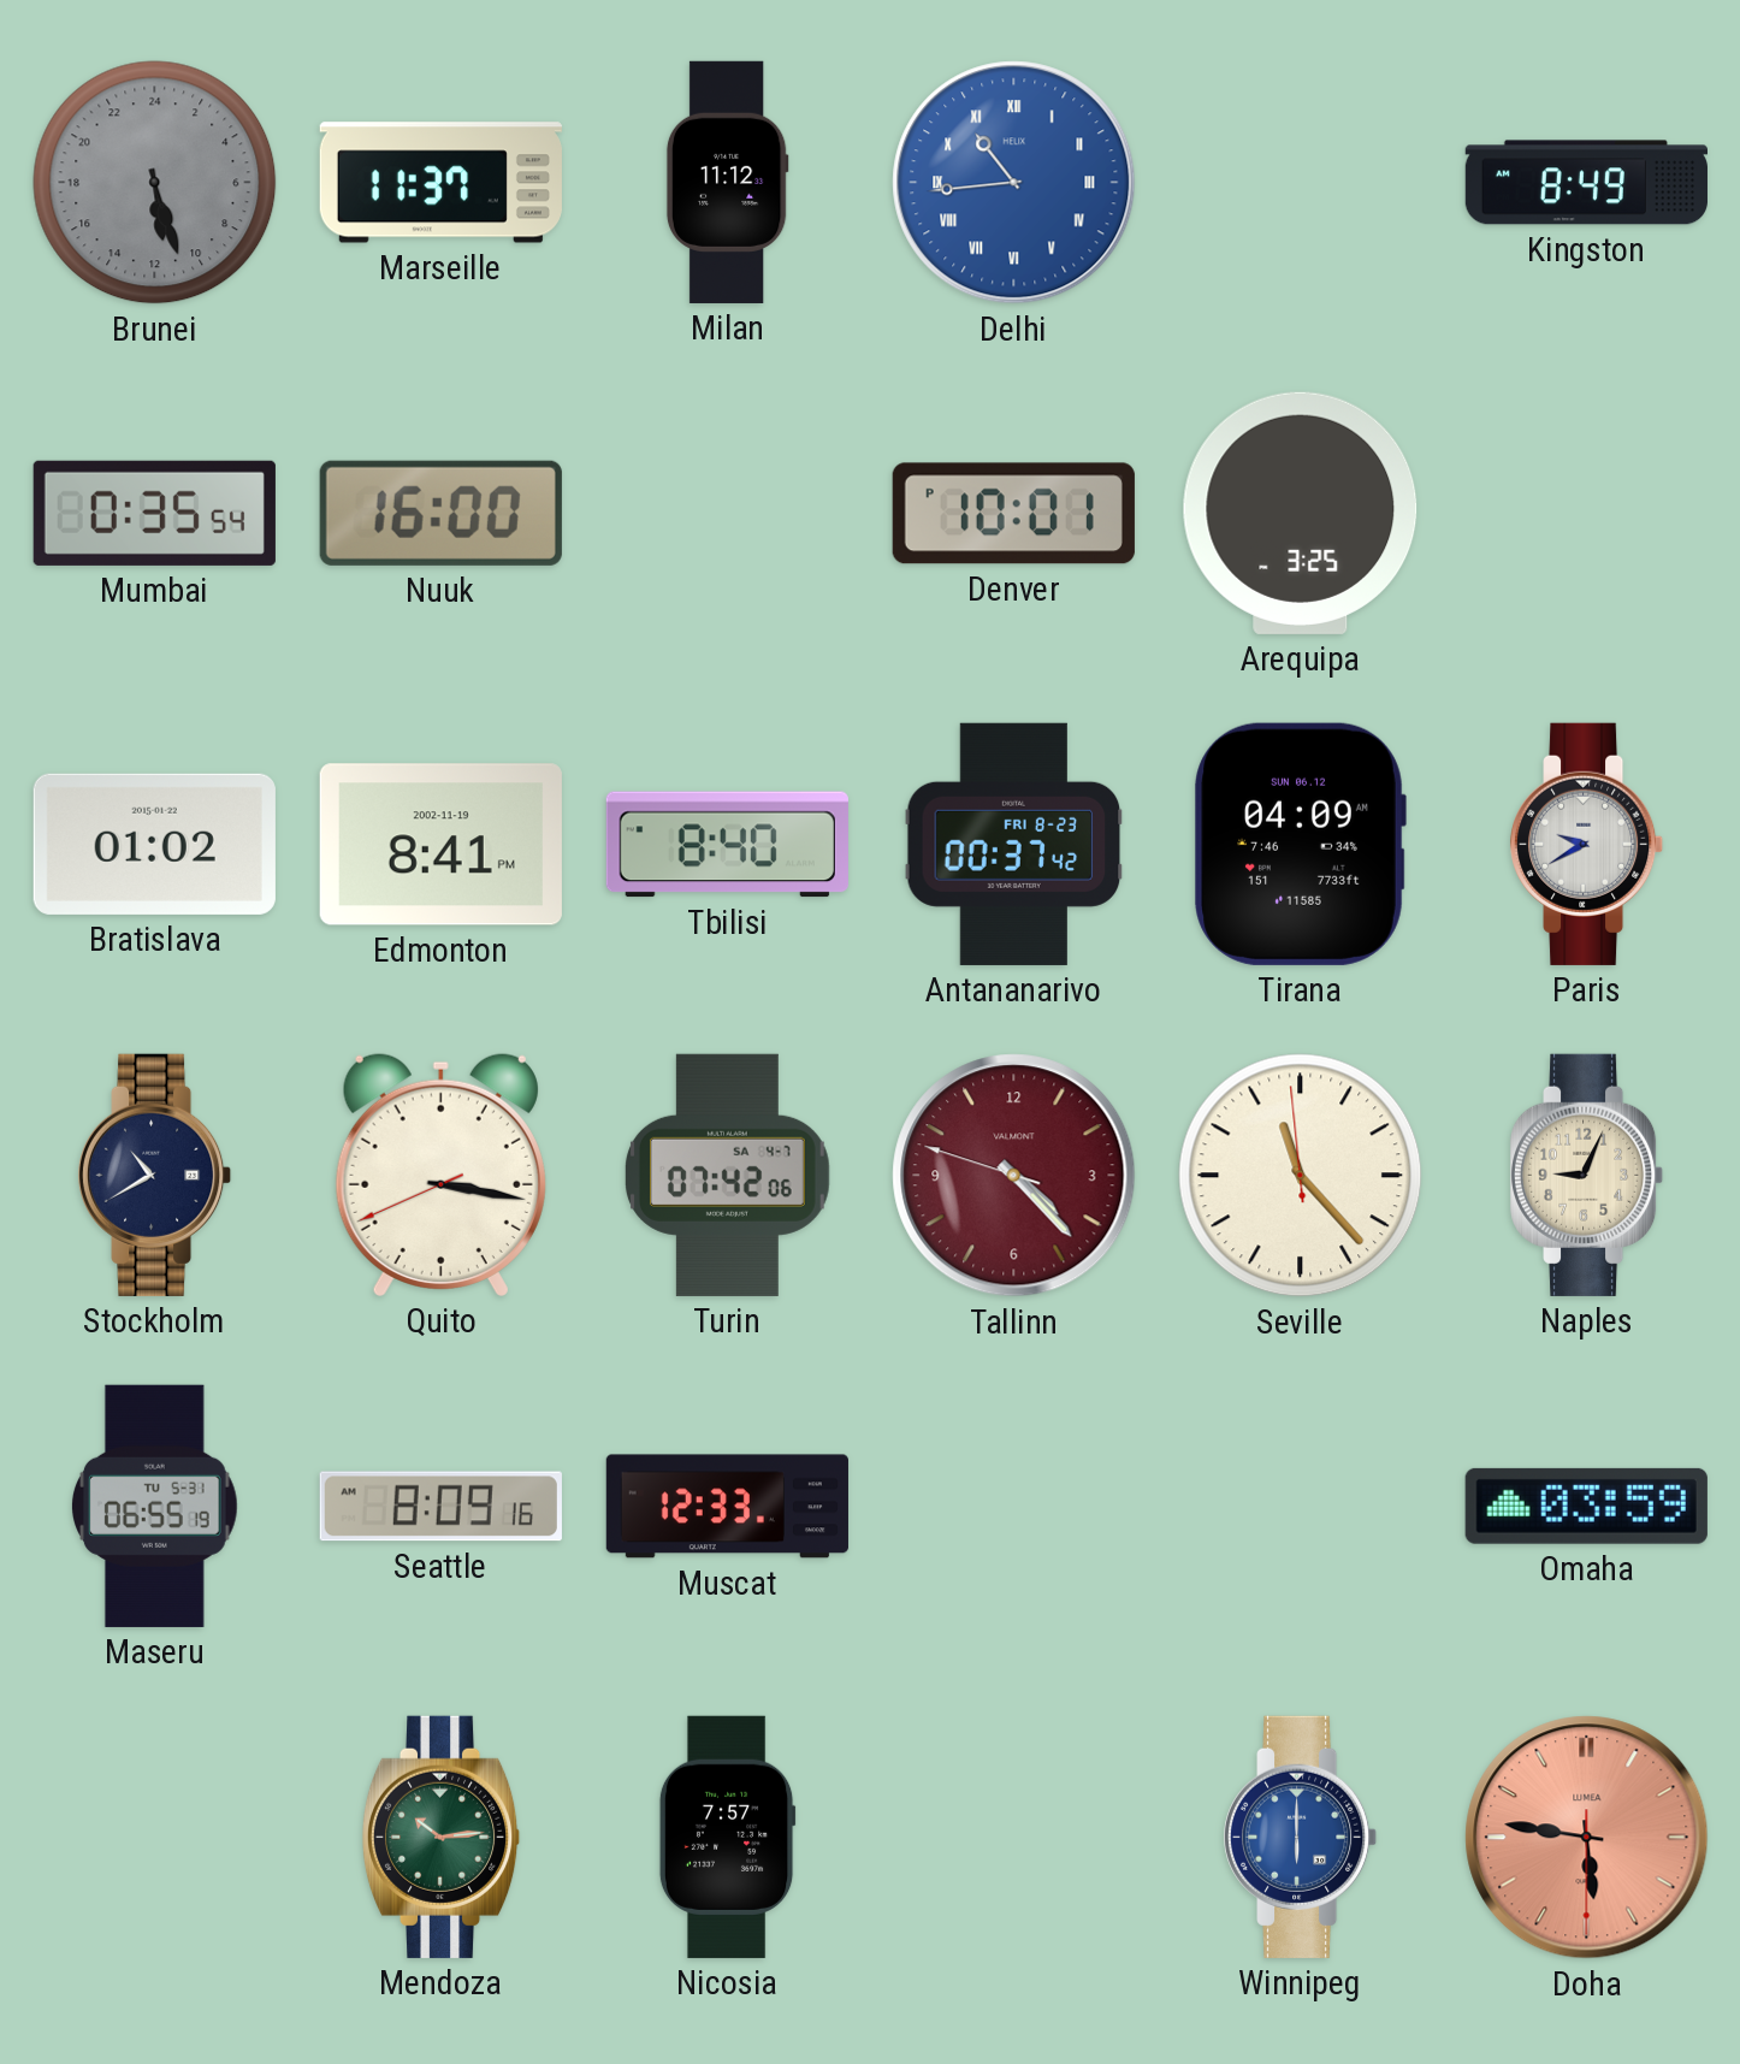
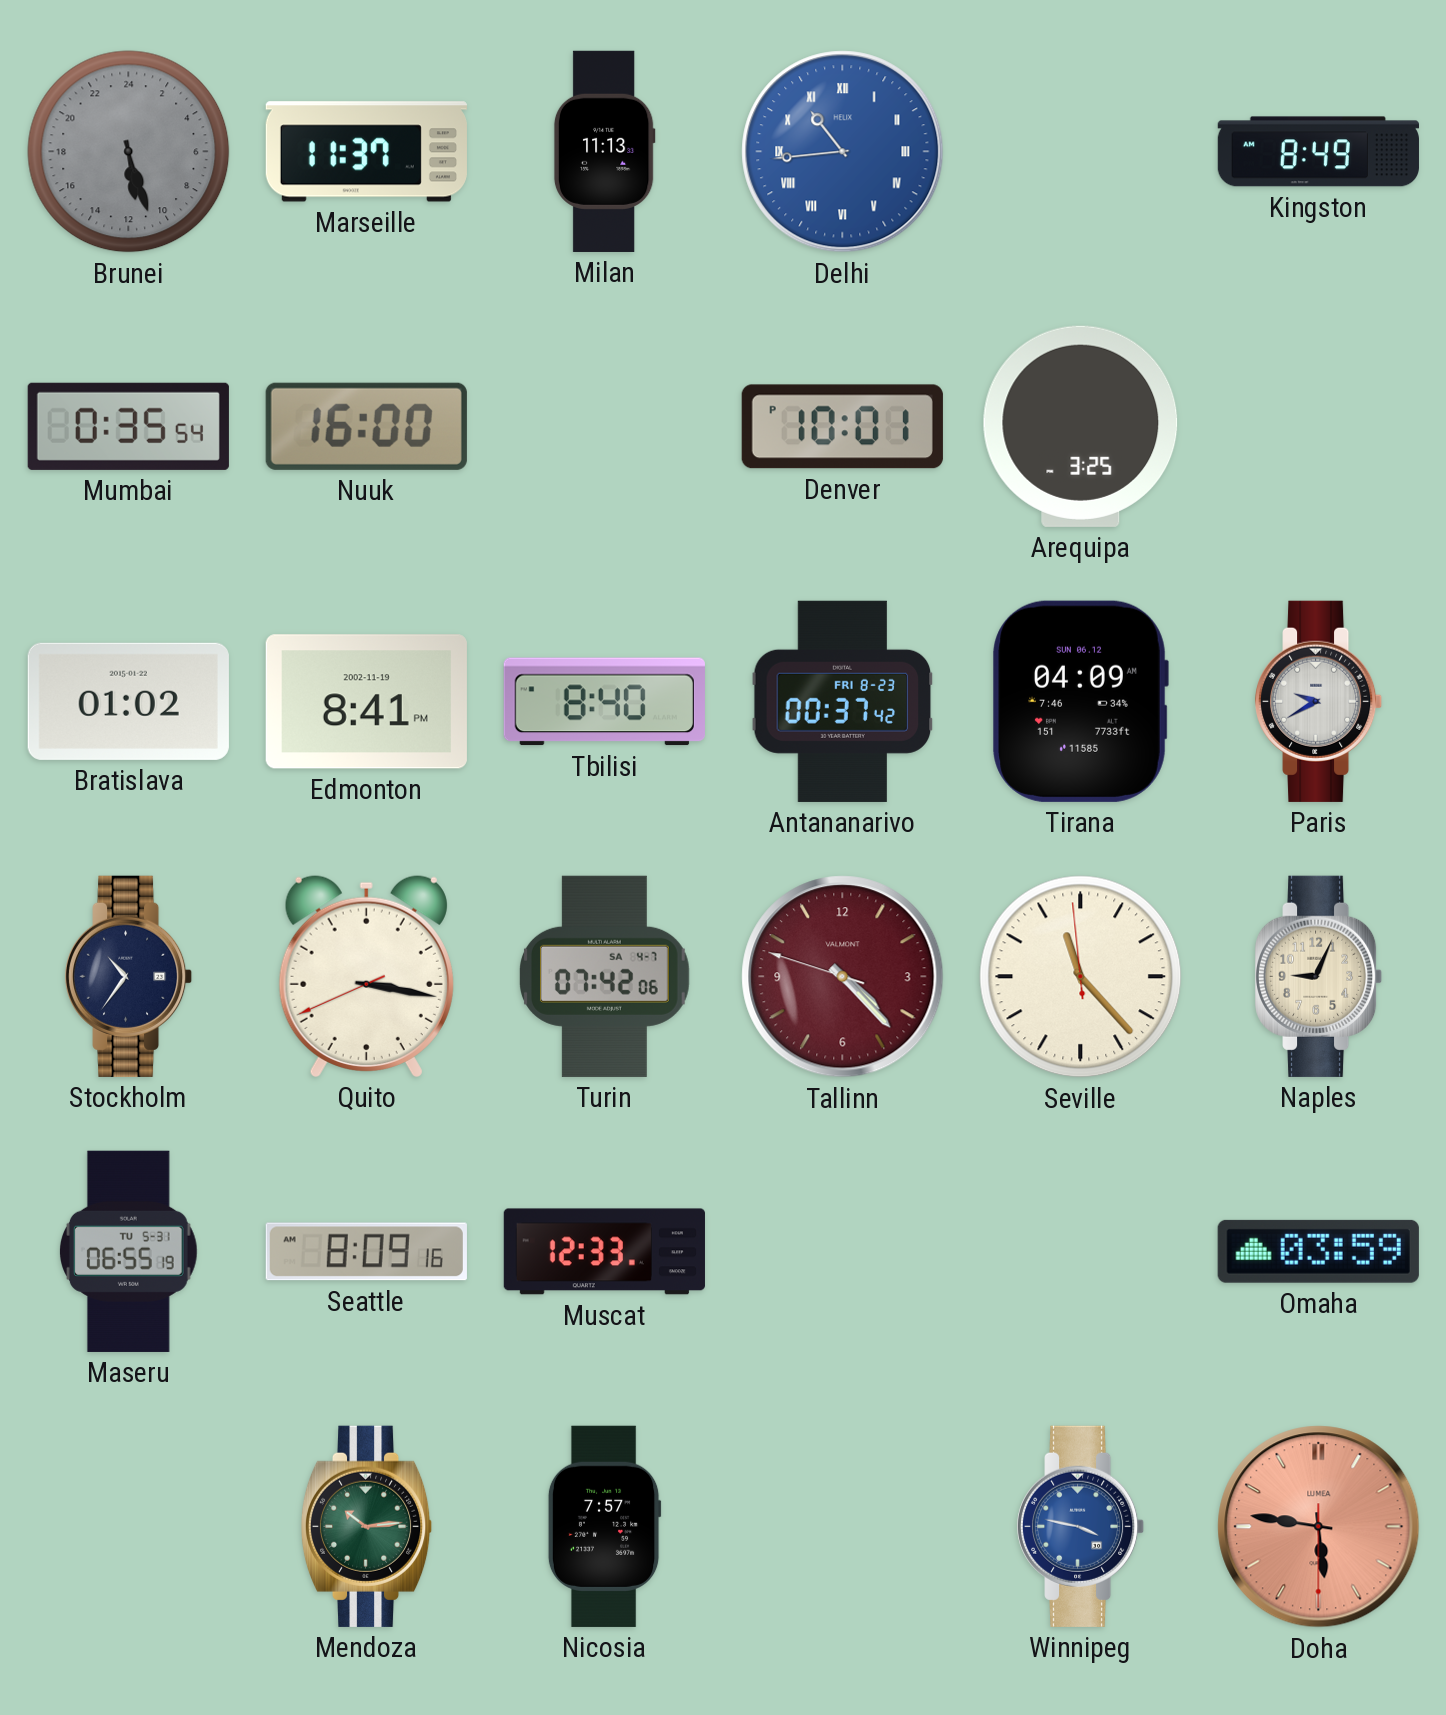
Milan: 11:12 -> 11:13 (604, 151)
Stockholm: 10:40 -> 10:36 (129, 976)
Winnipeg: 6:00 -> 3:47 (1081, 1526)
